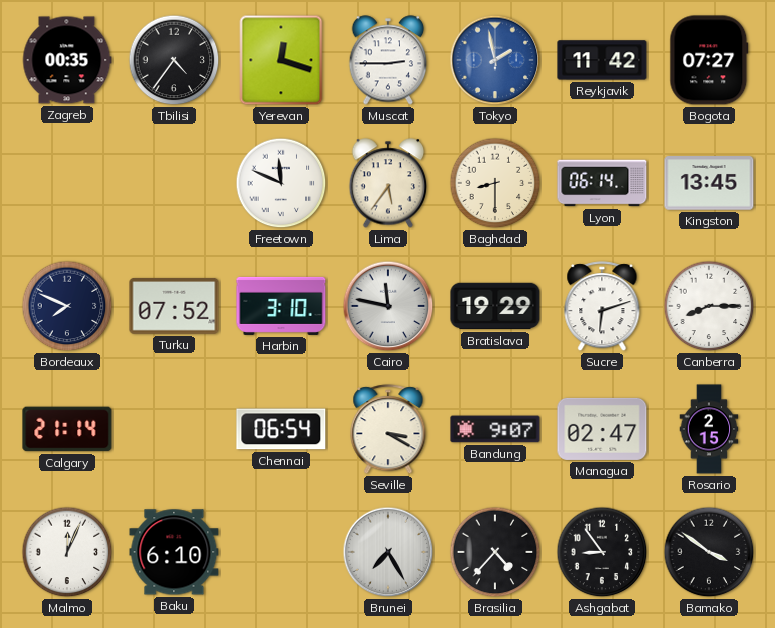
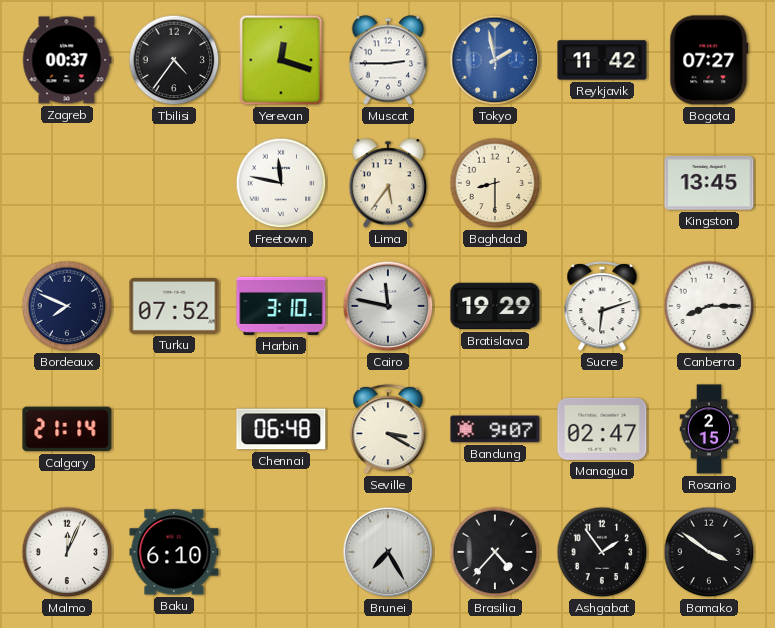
Zagreb: 00:35 -> 00:37 (67, 60)
Freetown: 11:49 -> 11:47 (281, 183)
Lyon: 06:14 -> none (602, 183)
Chennai: 06:54 -> 06:48 (281, 429)
Ashgabat: 8:54 -> 1:54 (602, 552)
